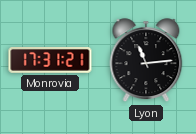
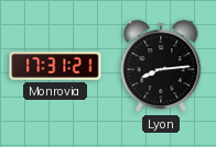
Lyon: 11:14 -> 8:14 (161, 67)
